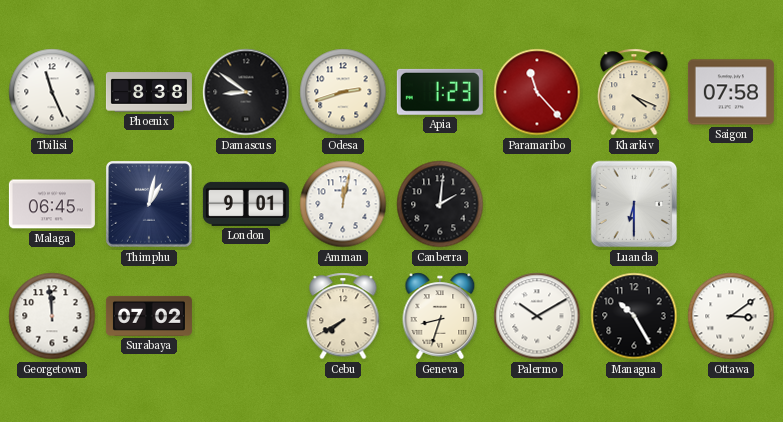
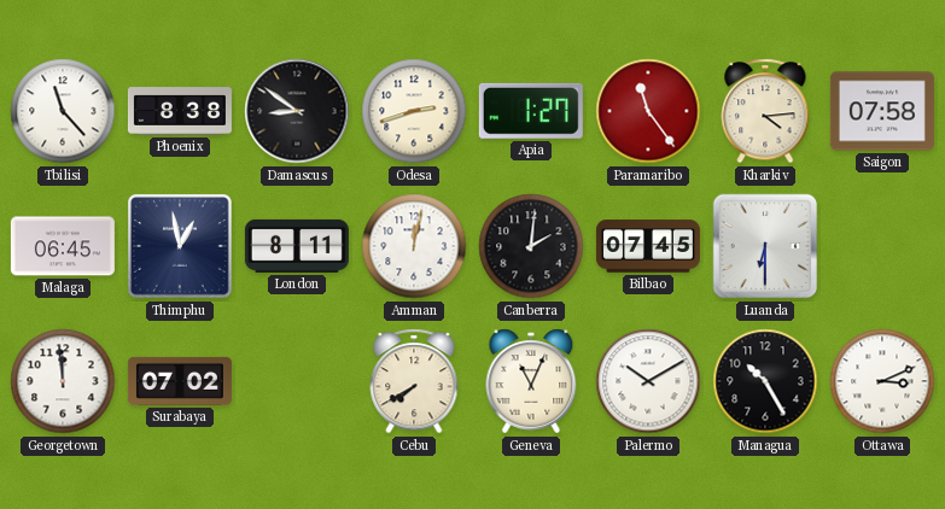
Tbilisi: 11:26 -> 11:23 (63, 111)
Apia: 1:23 -> 1:27 (531, 111)
Paramaribo: 11:23 -> 11:24 (648, 111)
Kharkiv: 4:19 -> 4:14 (765, 111)
Thimphu: 1:02 -> 12:58 (181, 247)
London: 9:01 -> 8:11 (297, 246)
Bilbao: none -> 07:45 (648, 246)
Geneva: 8:33 -> 11:04 (531, 381)
Ottawa: 3:09 -> 3:11 (882, 381)
